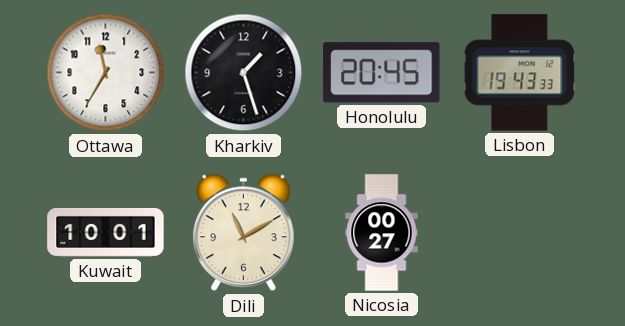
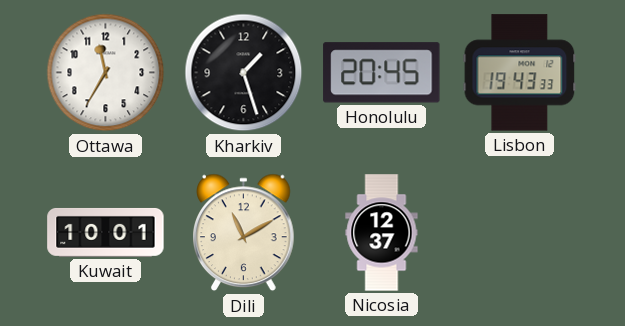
Nicosia: 00:27 -> 12:37 (382, 233)
